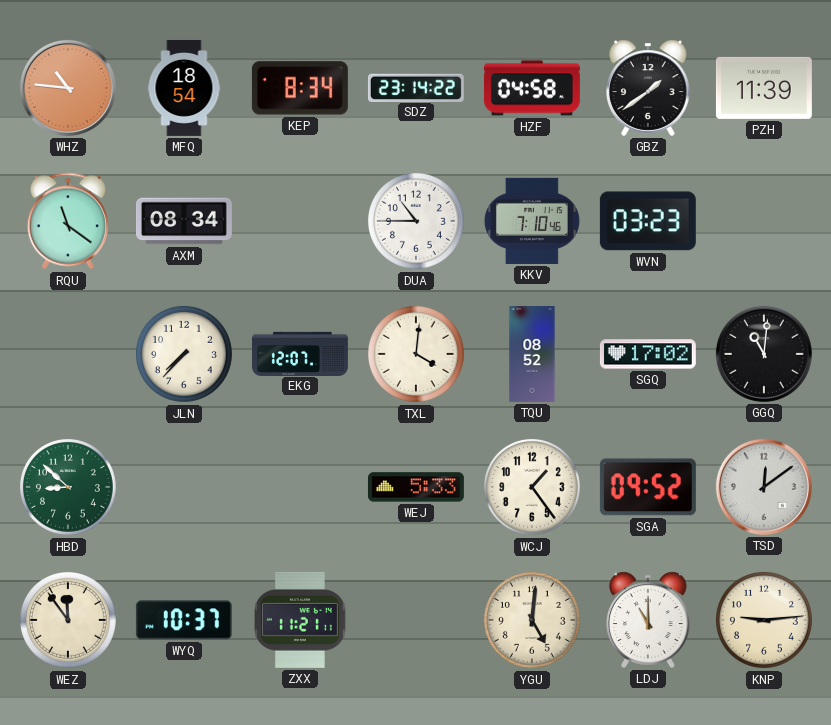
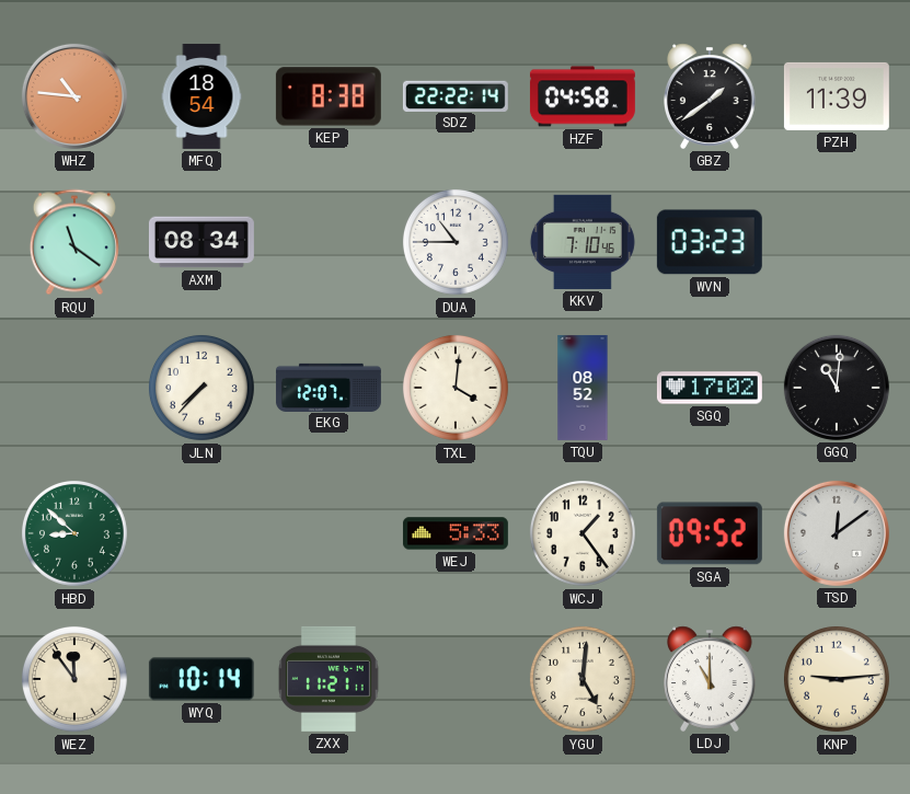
KEP: 8:34 -> 8:38 (329, 96)
SDZ: 23:14 -> 22:22 (456, 95)
WYQ: 10:37 -> 10:14 (201, 679)
